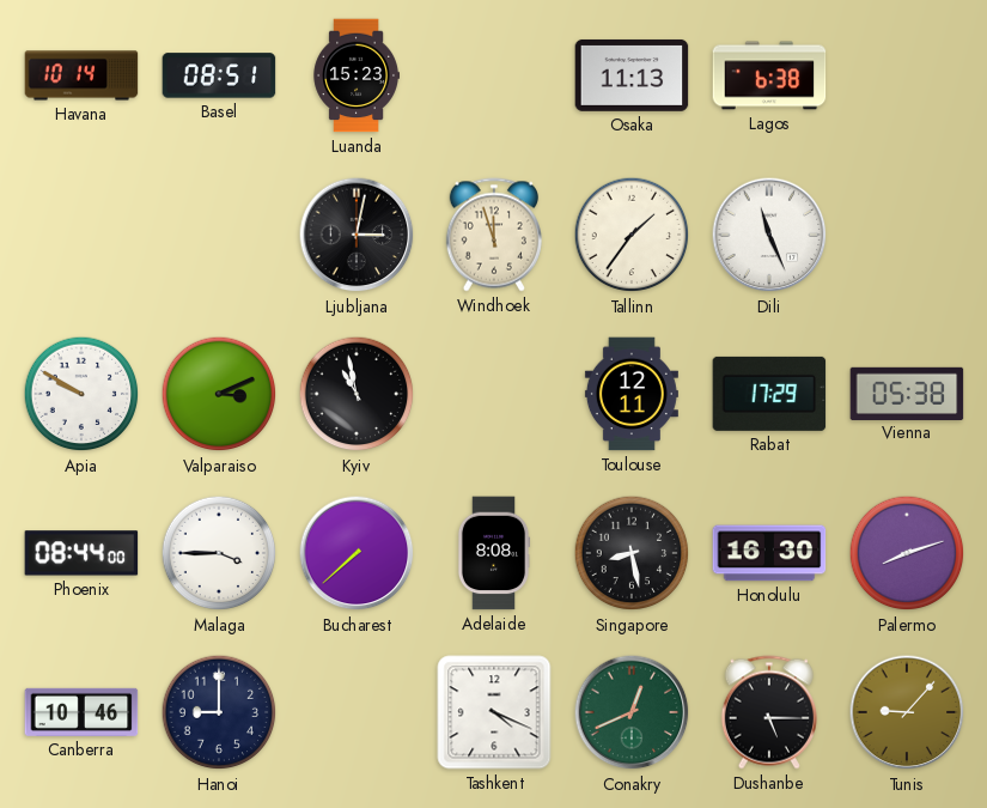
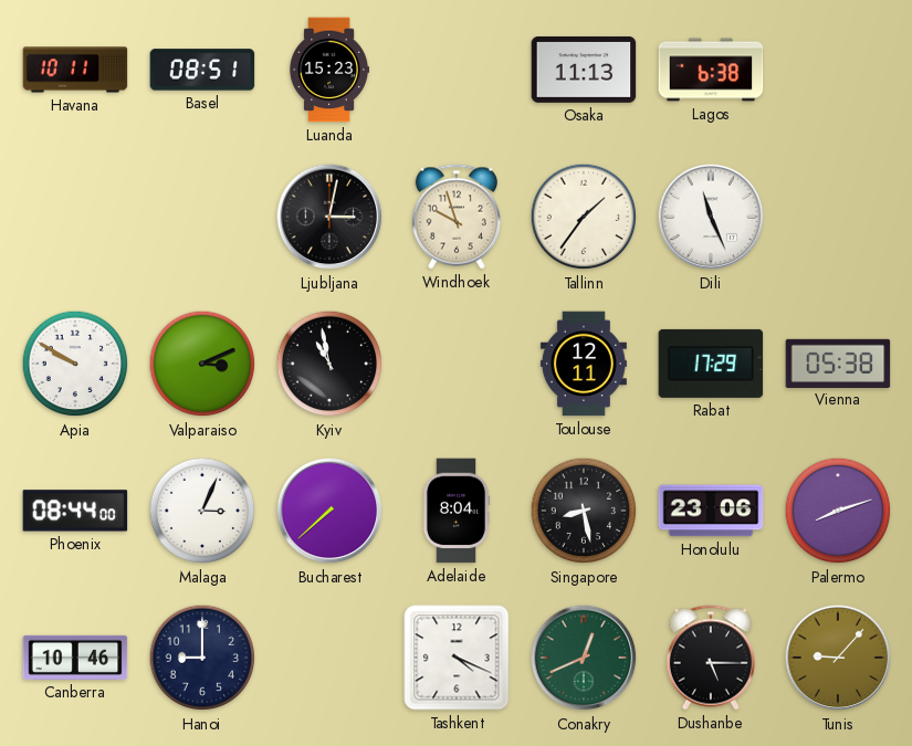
Havana: 10:14 -> 10:11 (75, 70)
Windhoek: 11:57 -> 9:57 (457, 217)
Malaga: 3:45 -> 3:04 (202, 511)
Adelaide: 8:08 -> 8:04 (457, 511)
Honolulu: 16:30 -> 23:06 (711, 511)
